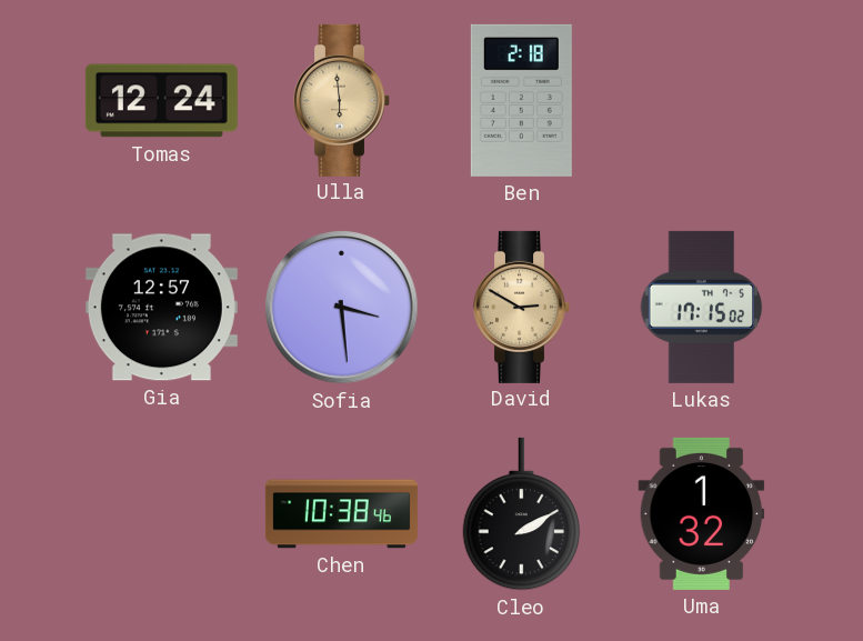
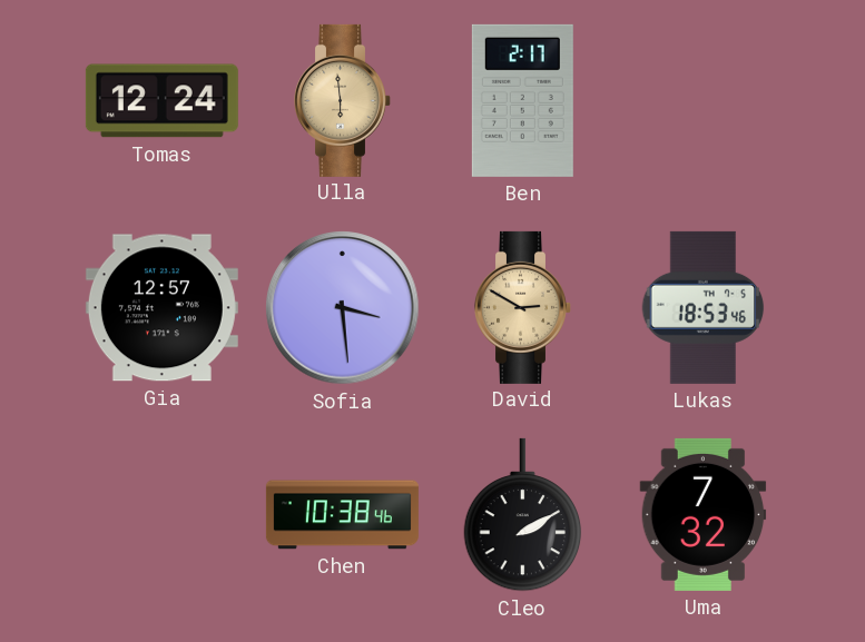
Ben: 2:18 -> 2:17 (522, 100)
Lukas: 17:15 -> 18:53 (704, 307)
Uma: 1:32 -> 7:32 (704, 514)
